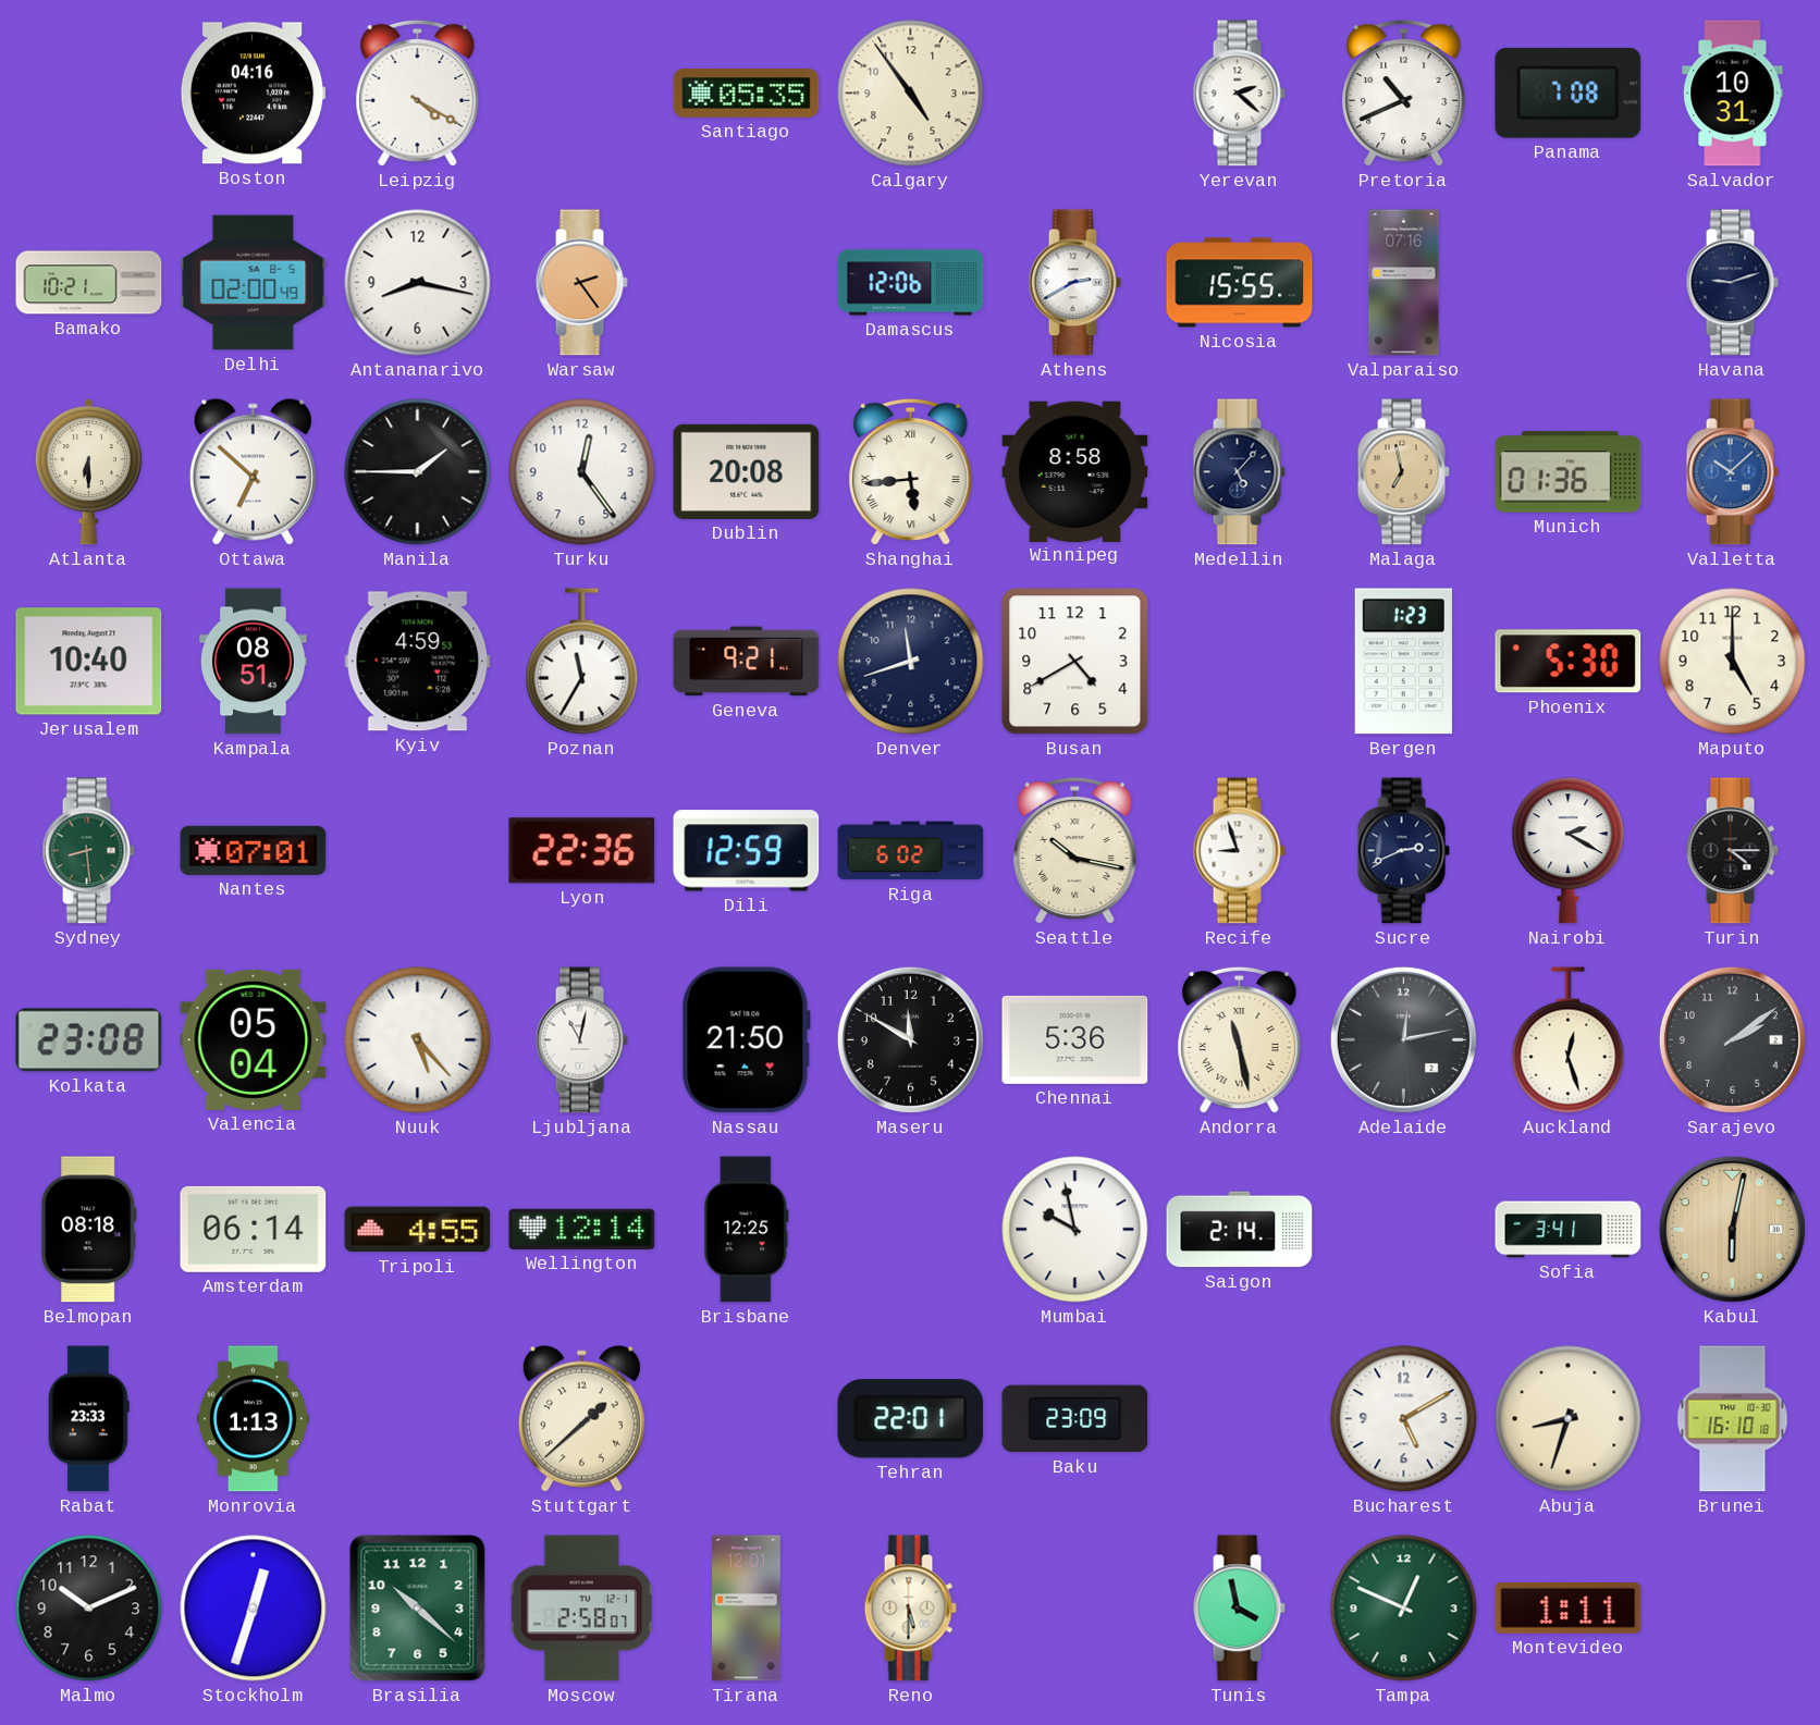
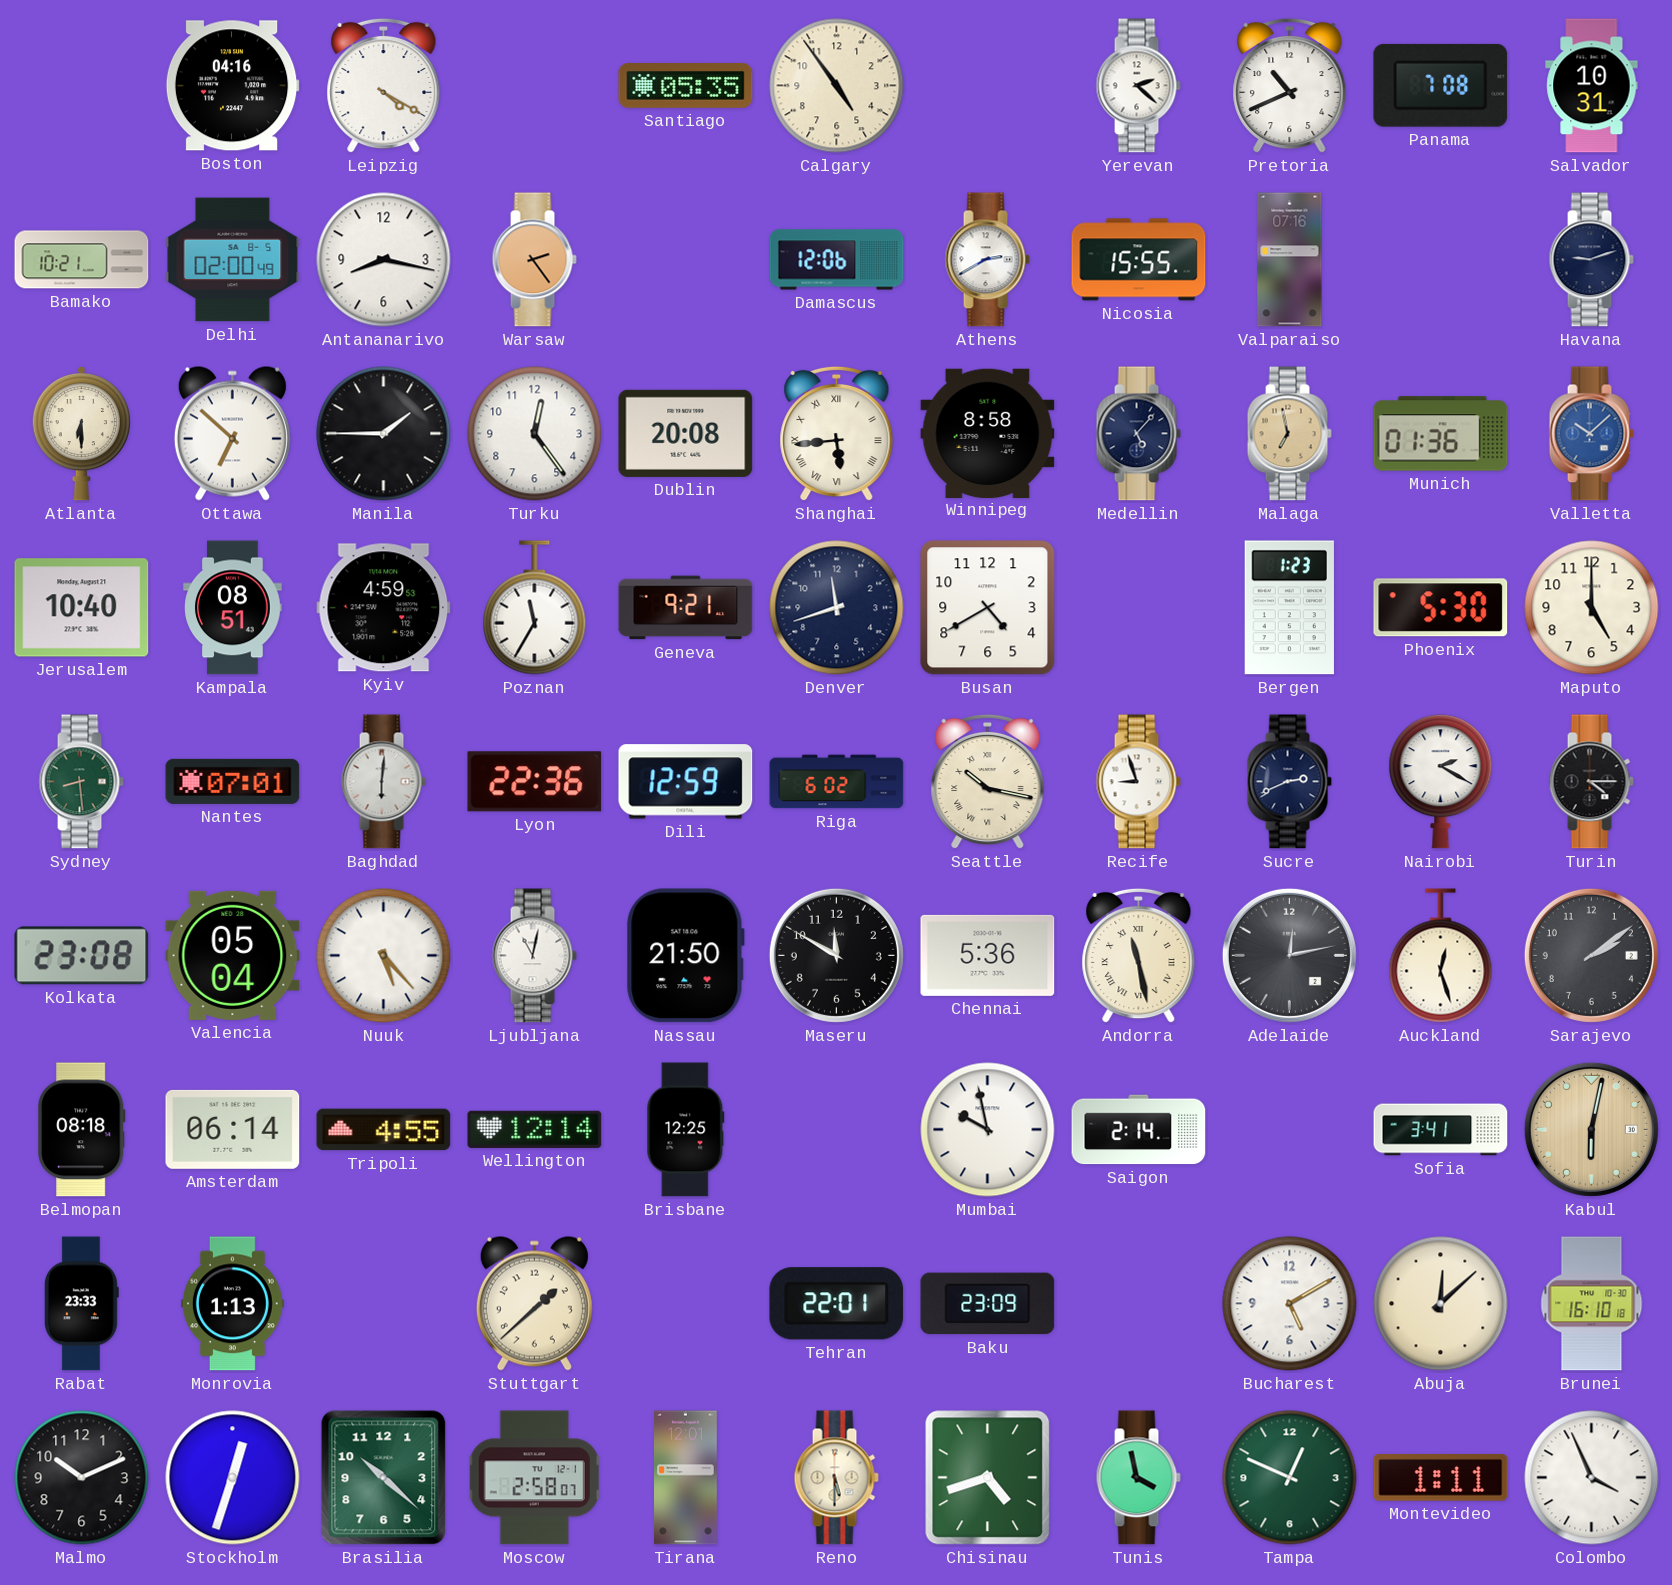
Baghdad: none -> 6:01 (383, 782)
Abuja: 8:33 -> 12:08 (1441, 1304)
Chisinau: none -> 4:42 (988, 1478)
Colombo: none -> 3:56 (1592, 1478)
